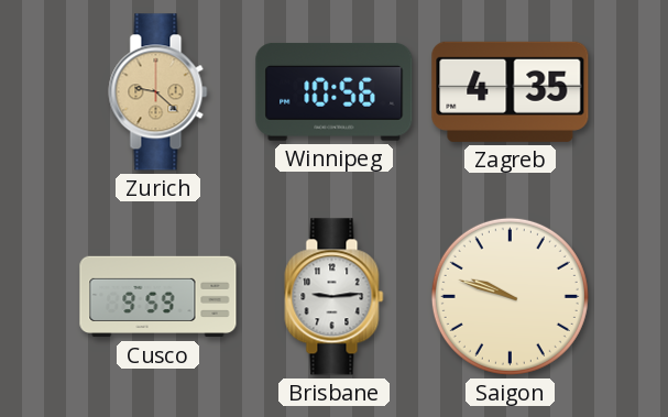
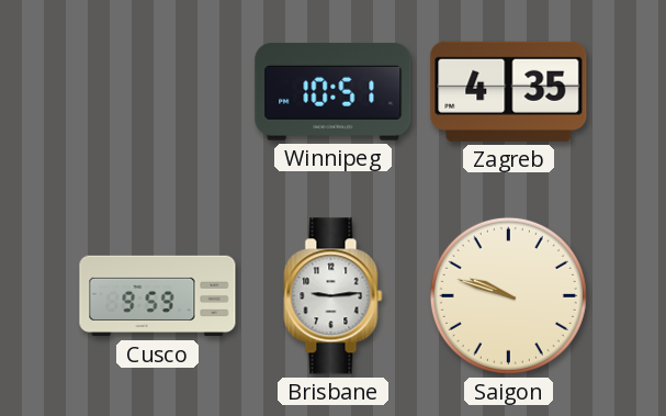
Zurich: 9:22 -> none (158, 92)
Winnipeg: 10:56 -> 10:51 (334, 91)
